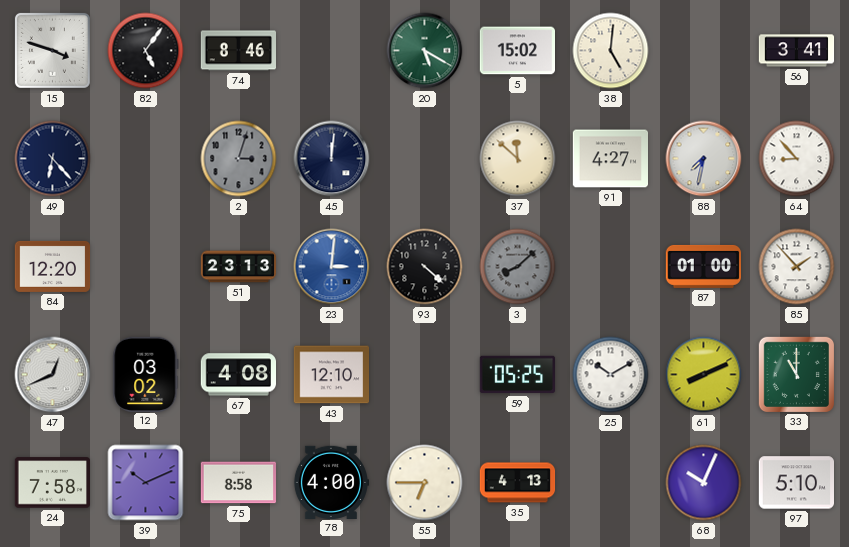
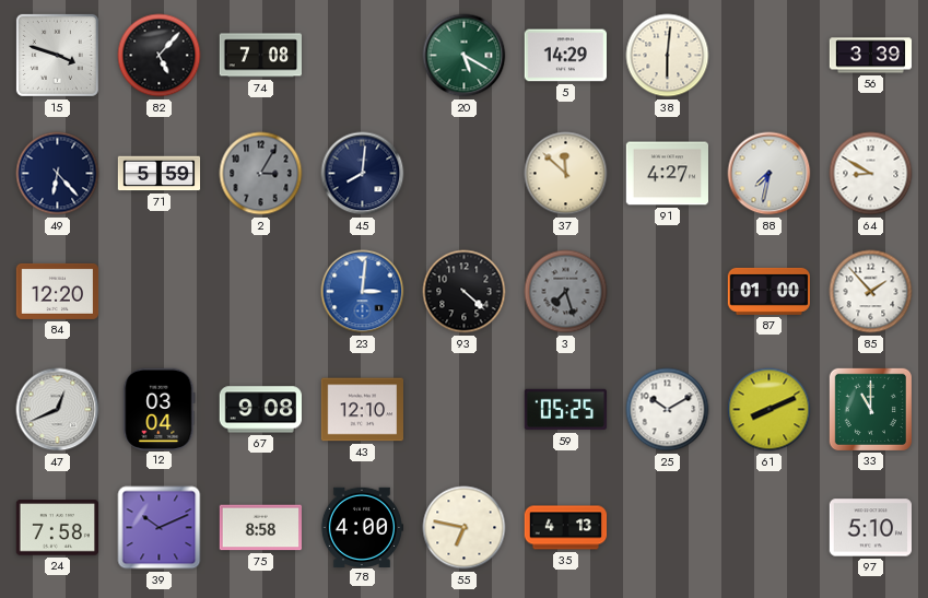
82: 5:06 -> 5:07 (160, 56)
74: 8:46 -> 7:08 (260, 56)
5: 15:02 -> 14:29 (565, 56)
38: 5:01 -> 6:01 (668, 56)
56: 3:41 -> 3:39 (871, 56)
71: none -> 5:59 (160, 174)
2: 3:03 -> 3:05 (261, 174)
45: 12:01 -> 8:01 (363, 174)
64: 8:53 -> 8:50 (871, 174)
51: 23:13 -> none (239, 267)
3: 8:08 -> 7:27 (566, 292)
12: 03:02 -> 03:04 (160, 409)
67: 4:08 -> 9:08 (260, 410)
55: 6:45 -> 6:47 (465, 528)
68: 10:04 -> none (704, 483)
